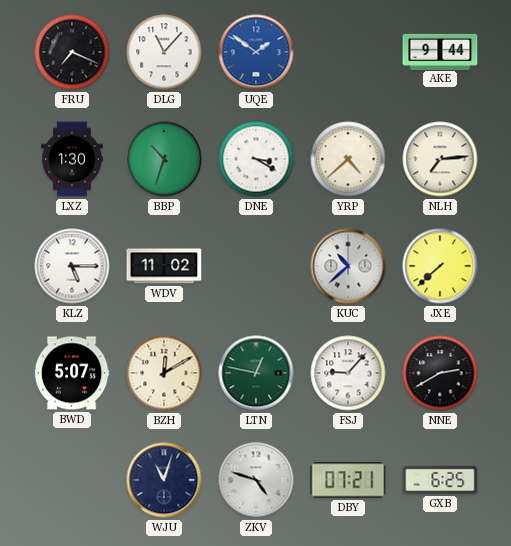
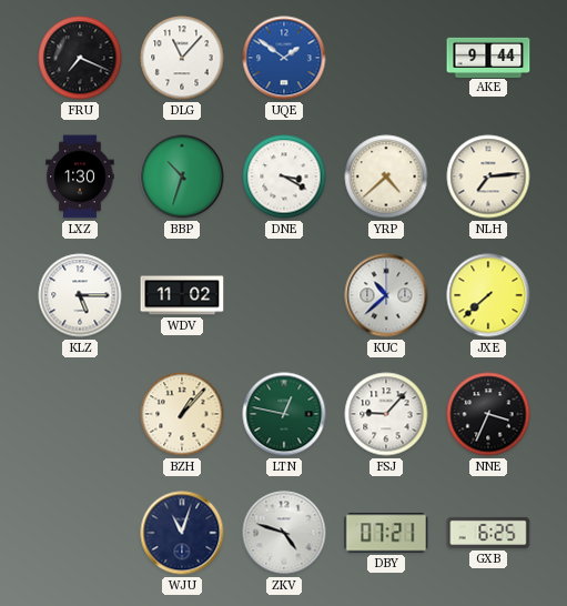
BWD: 5:07 -> none (72, 373)
BZH: 12:10 -> 1:07 (182, 414)
NNE: 2:40 -> 3:34 (488, 414)
